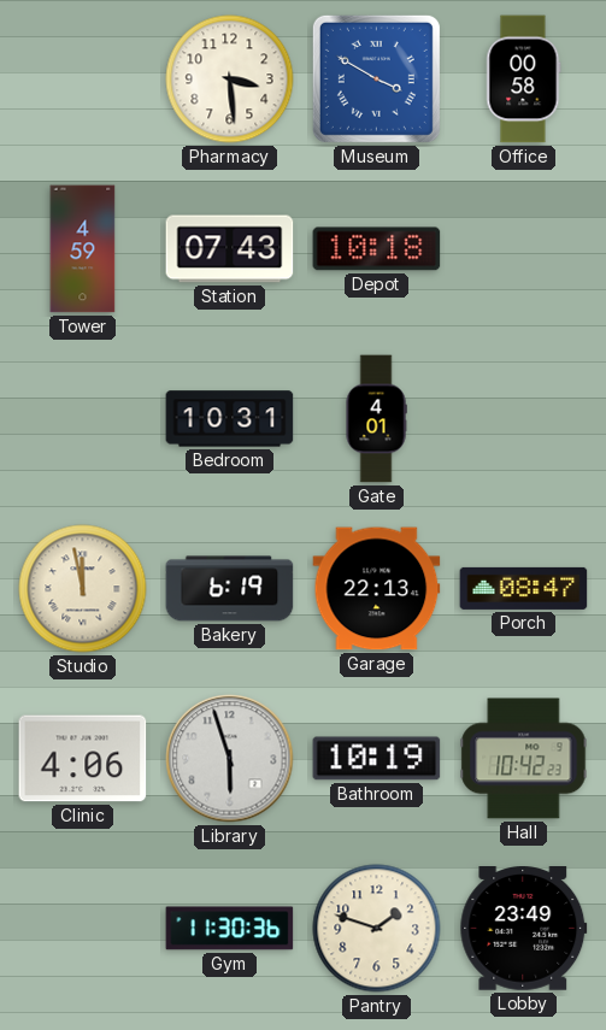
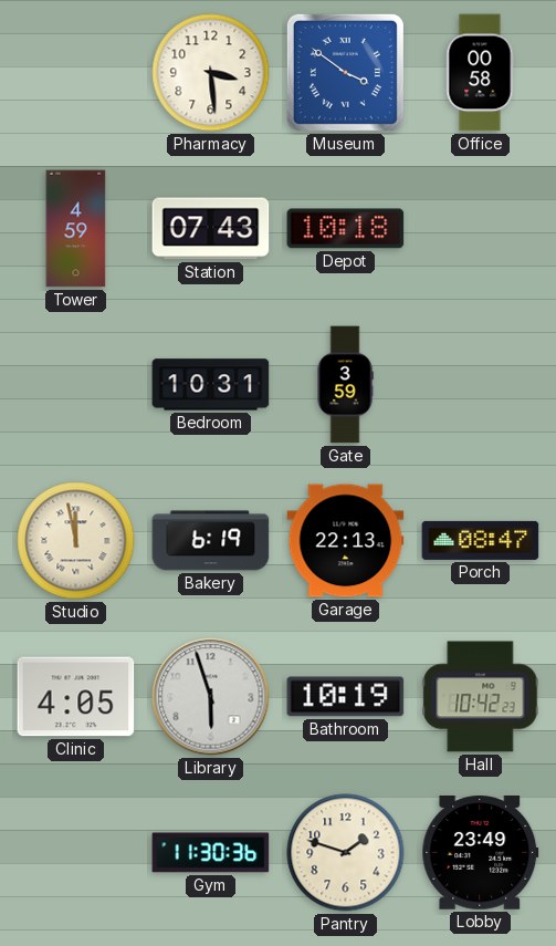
Museum: 3:50 -> 3:51 (345, 72)
Gate: 4:01 -> 3:59 (345, 385)
Clinic: 4:06 -> 4:05 (76, 697)
